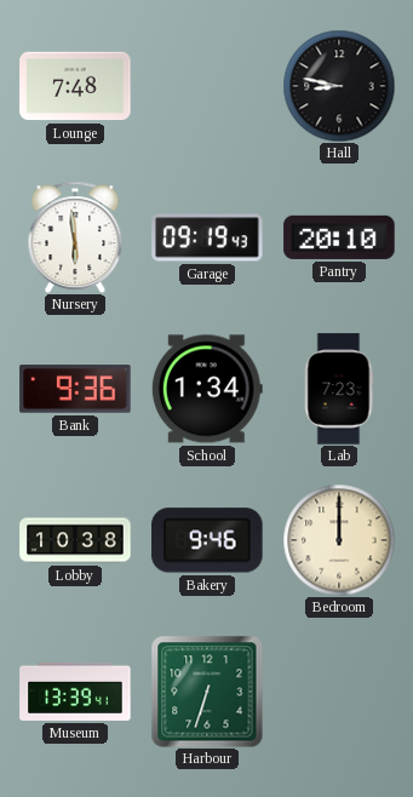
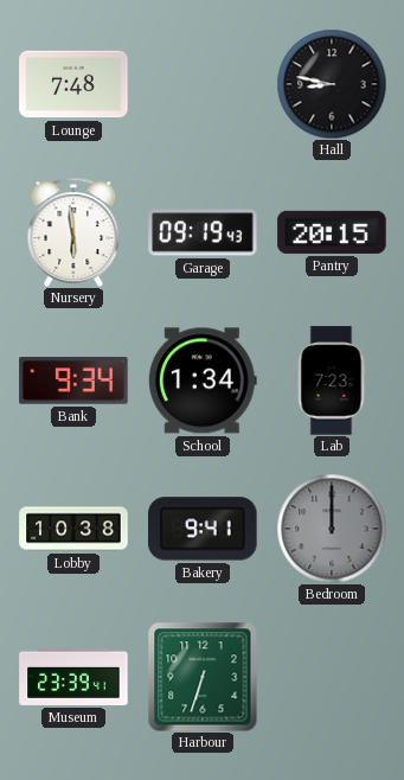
Pantry: 20:10 -> 20:15 (332, 232)
Bank: 9:36 -> 9:34 (73, 381)
Bakery: 9:46 -> 9:41 (203, 529)
Bedroom dial: cream -> grey (332, 529)
Museum: 13:39 -> 23:39 (73, 677)
